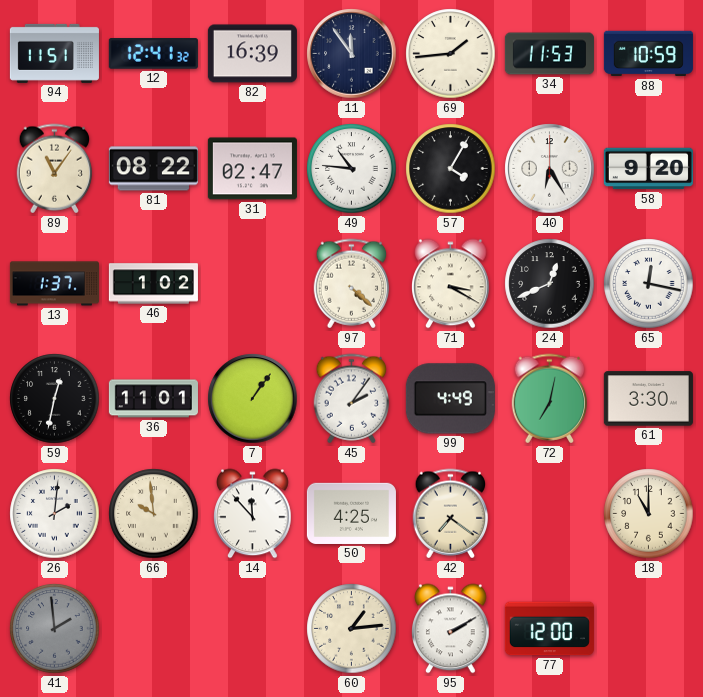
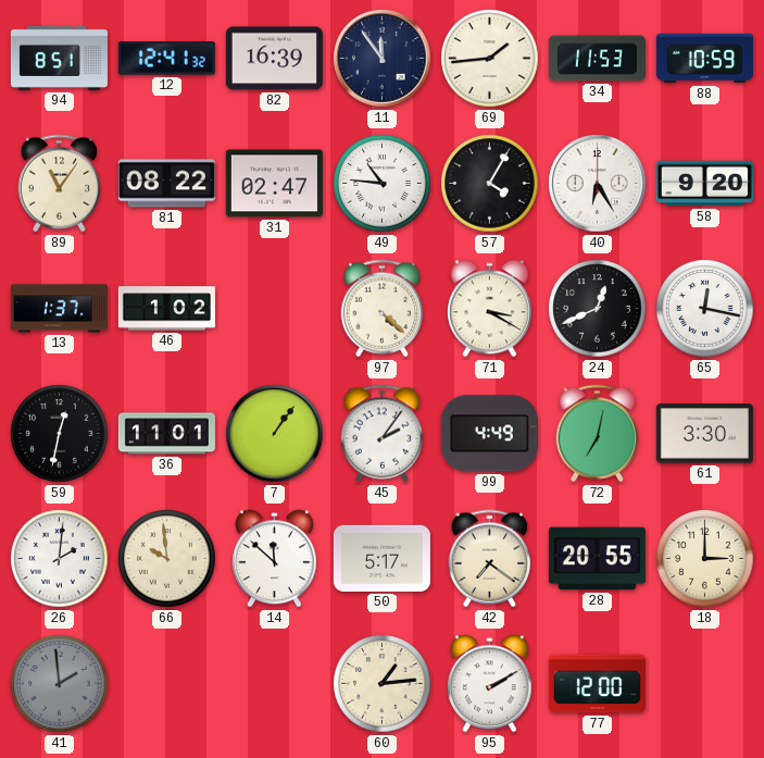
94: 11:51 -> 8:51 (59, 58)
14: 11:53 -> 11:52 (275, 559)
50: 4:25 -> 5:17 (381, 558)
28: none -> 20:55 (597, 559)
18: 11:00 -> 3:00 (705, 559)
